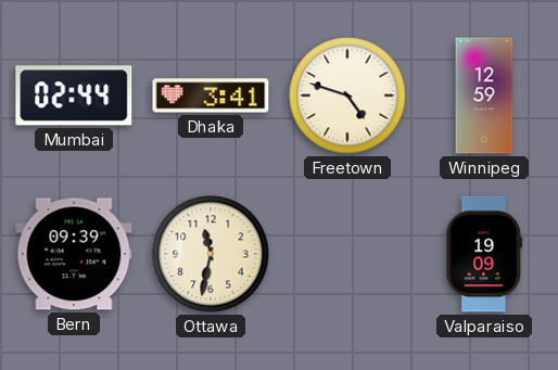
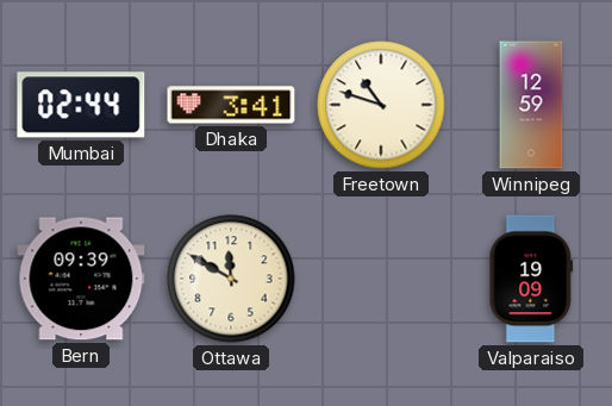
Freetown: 4:48 -> 10:48 (381, 105)
Ottawa: 11:32 -> 11:50 (231, 279)
